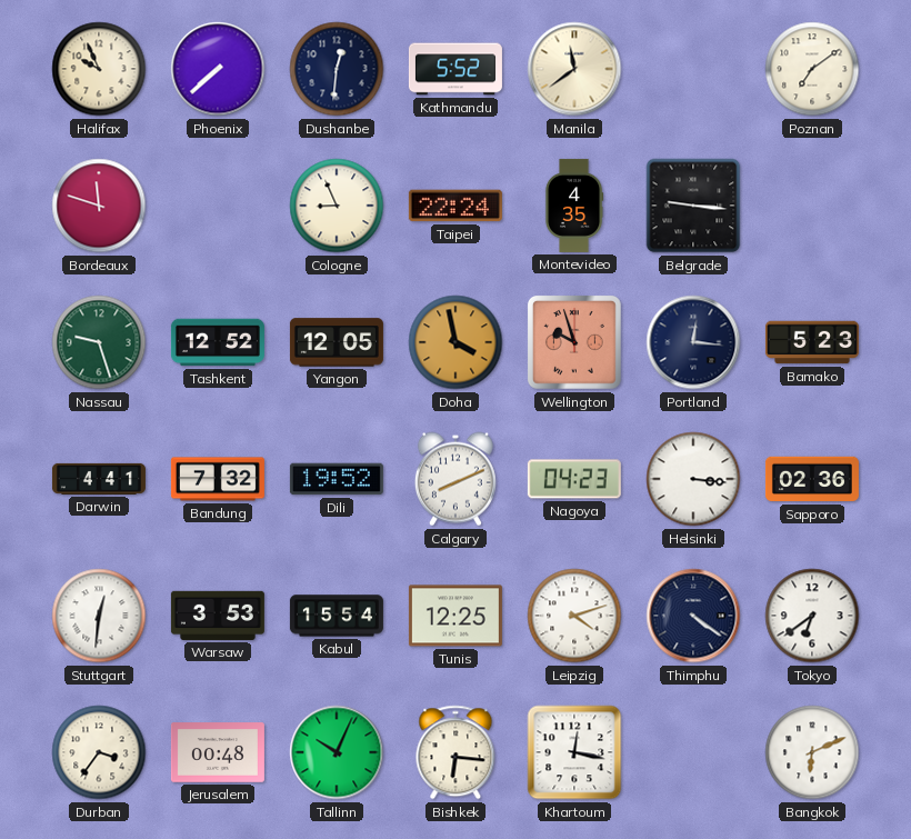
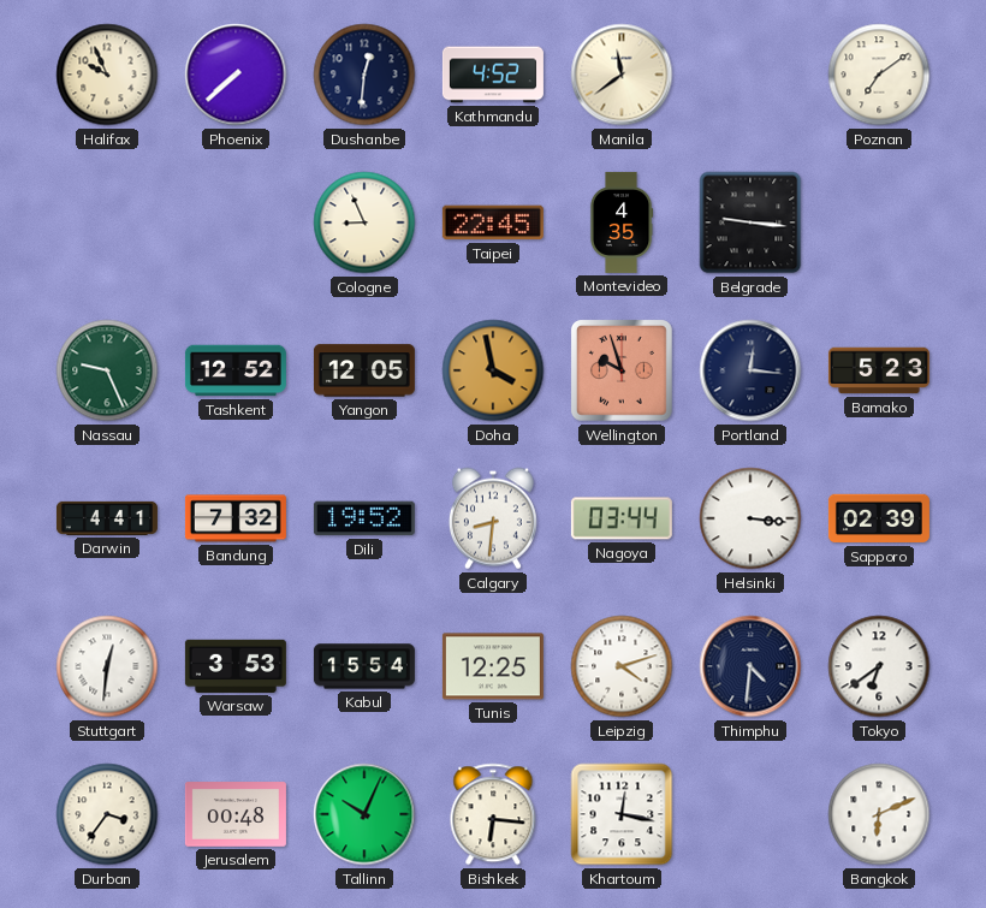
Kathmandu: 5:52 -> 4:52 (493, 75)
Bordeaux: 11:48 -> none (99, 206)
Taipei: 22:24 -> 22:45 (493, 222)
Nassau: 9:27 -> 9:26 (107, 370)
Calgary: 8:11 -> 8:31 (493, 518)
Nagoya: 04:23 -> 03:44 (622, 518)
Sapporo: 02:36 -> 02:39 (879, 518)
Thimphu: 4:21 -> 4:31 (750, 666)
